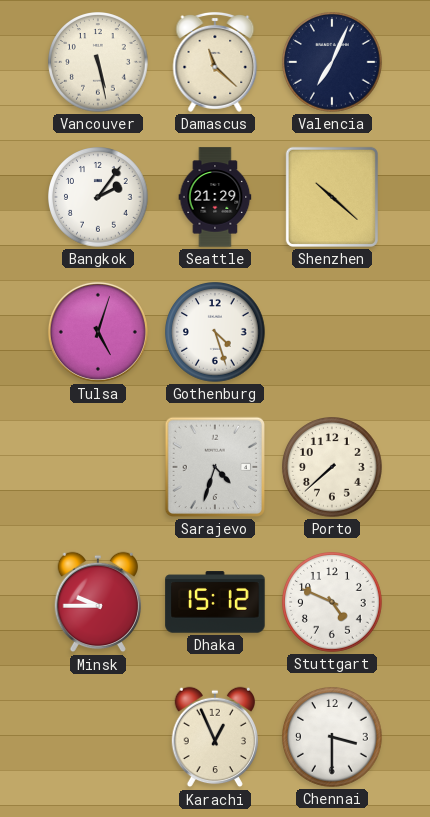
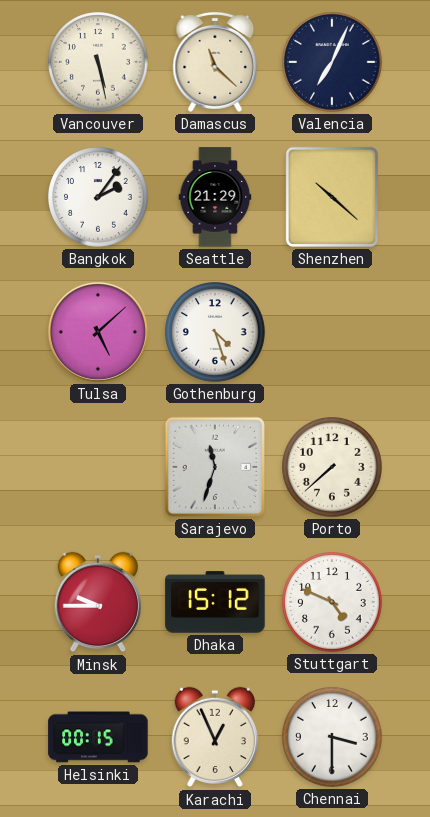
Tulsa: 5:03 -> 5:08 (98, 332)
Sarajevo: 4:33 -> 11:33 (215, 467)
Helsinki: none -> 00:15 (98, 737)
